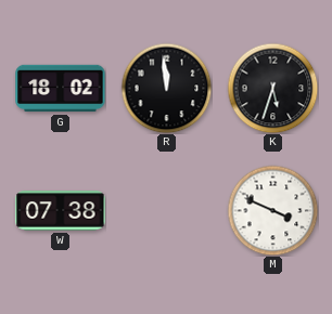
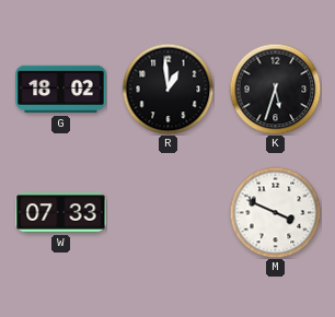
R: 11:59 -> 12:59 (168, 89)
W: 07:38 -> 07:33 (61, 213)
